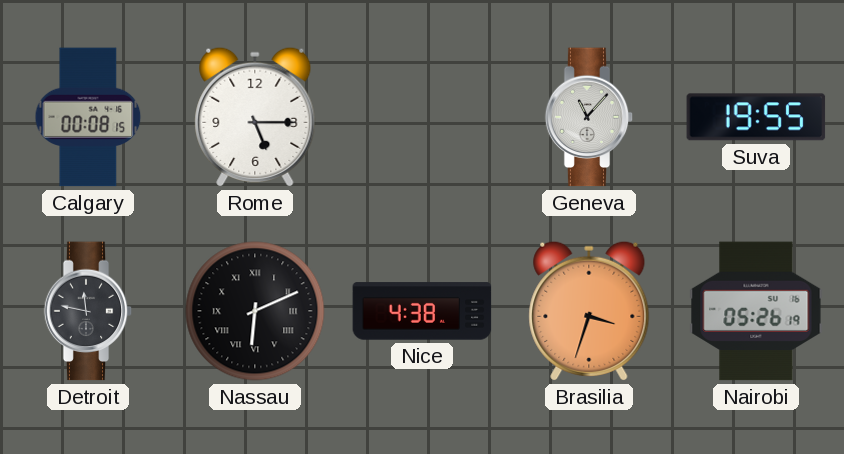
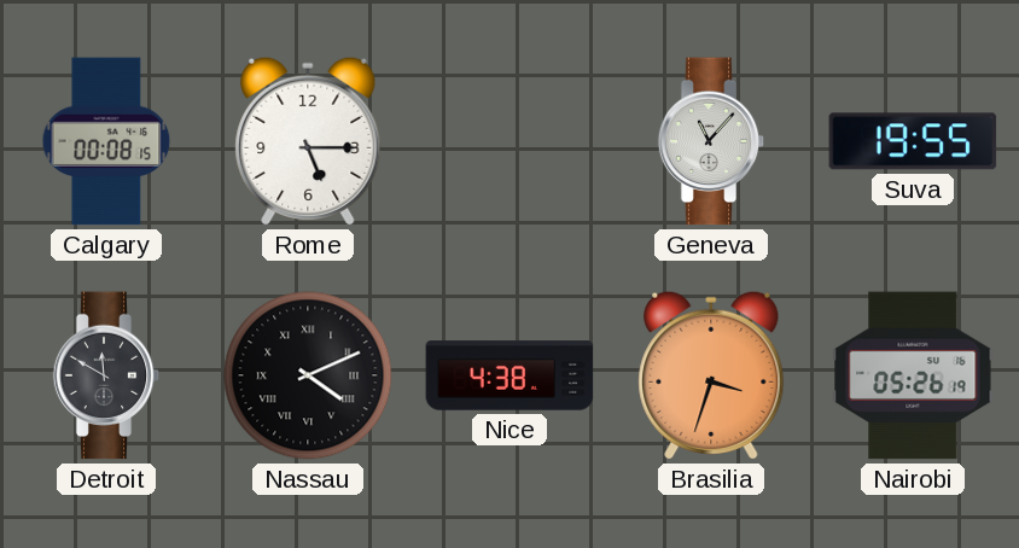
Detroit: 11:47 -> 11:50 (106, 375)
Nassau: 6:11 -> 4:11 (308, 375)
